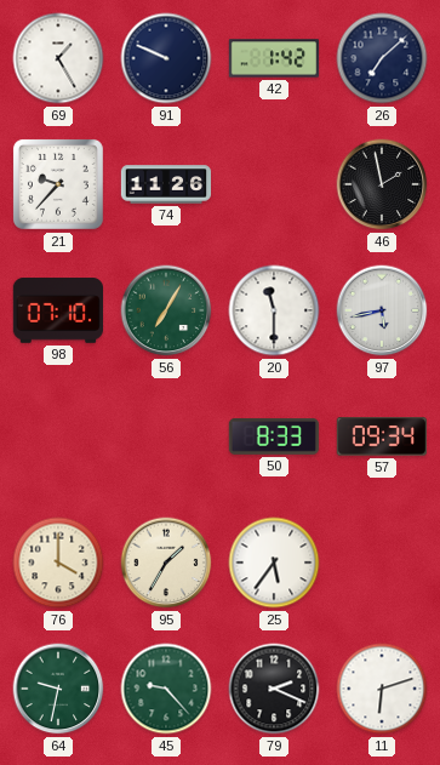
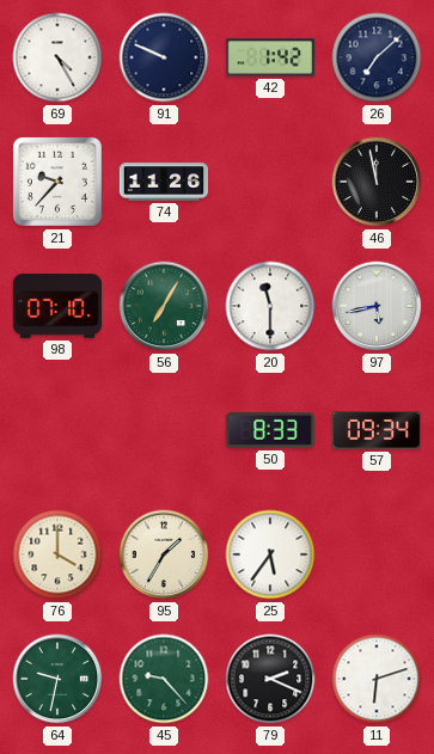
69: 1:25 -> 4:25 (57, 57)
46: 1:58 -> 11:58 (377, 182)
